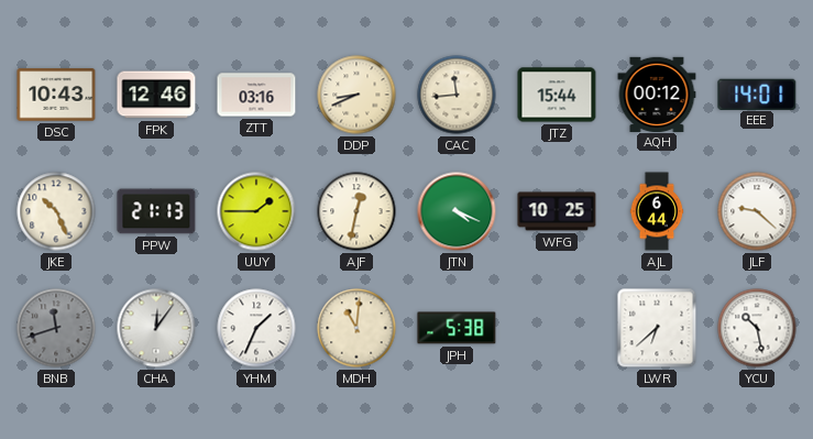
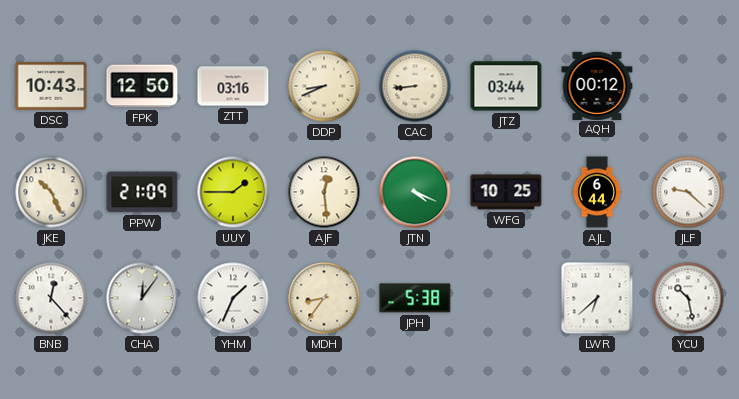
FPK: 12:46 -> 12:50 (142, 86)
CAC: 11:44 -> 8:44 (415, 86)
JTZ: 15:44 -> 03:44 (506, 86)
EEE: 14:01 -> none (757, 94)
PPW: 21:13 -> 21:09 (142, 192)
AJF: 12:32 -> 12:29 (324, 192)
BNB: 11:42 -> 12:23 (51, 298)
BNB dial: grey -> white (51, 298)
MDH: 11:01 -> 8:36 (324, 298)
